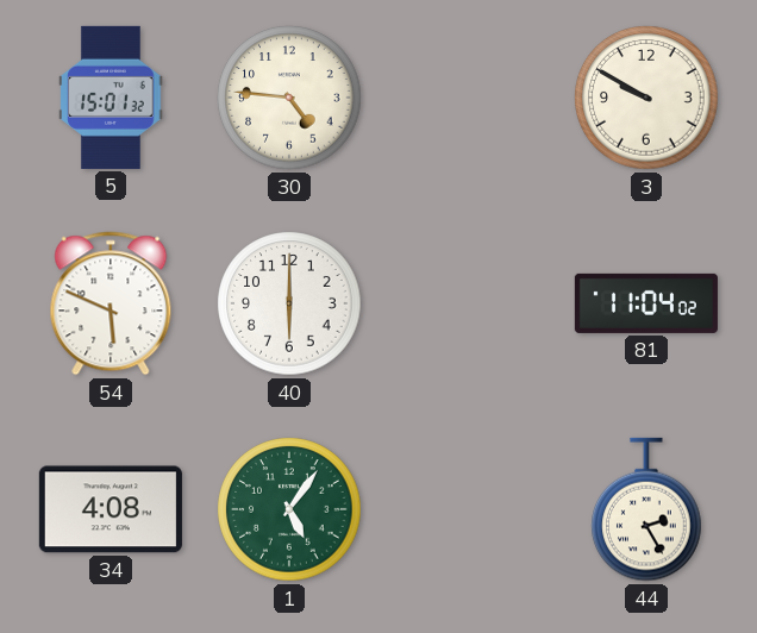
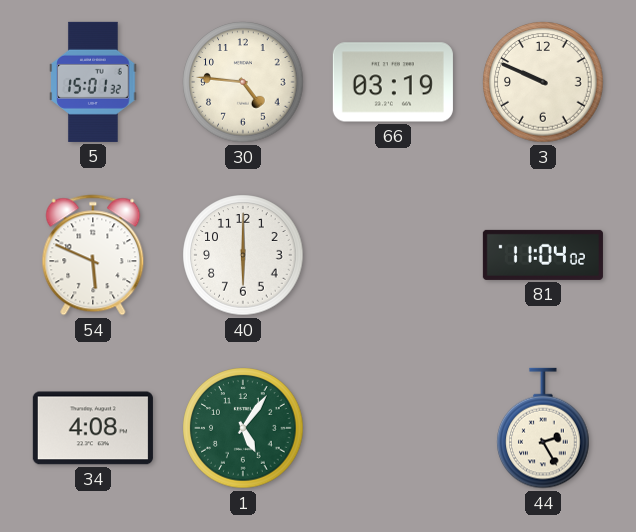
66: none -> 03:19 (393, 82)
3: 9:50 -> 9:49 (543, 82)
